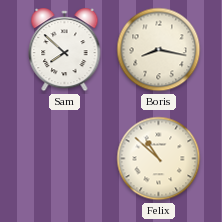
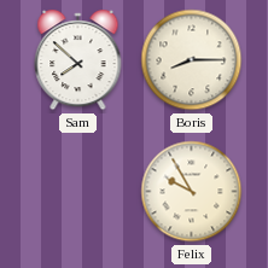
Boris: 8:17 -> 8:15 (192, 60)
Felix: 10:52 -> 9:55 (192, 192)
